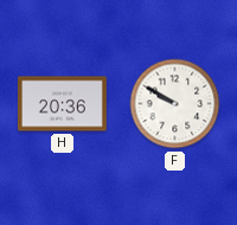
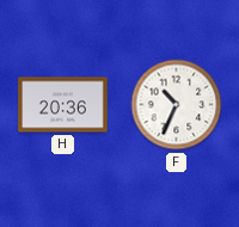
F: 9:50 -> 10:34 (177, 105)
